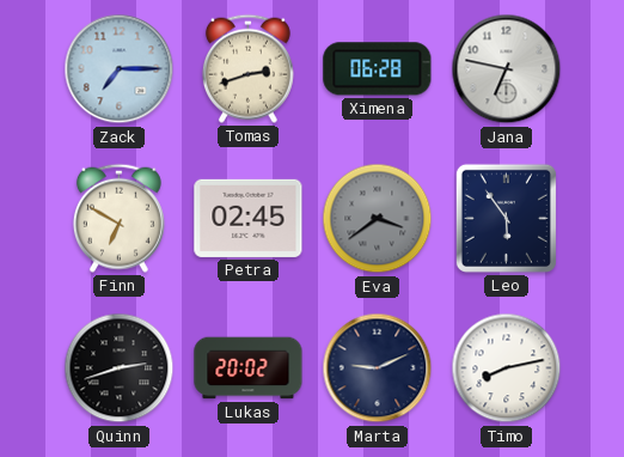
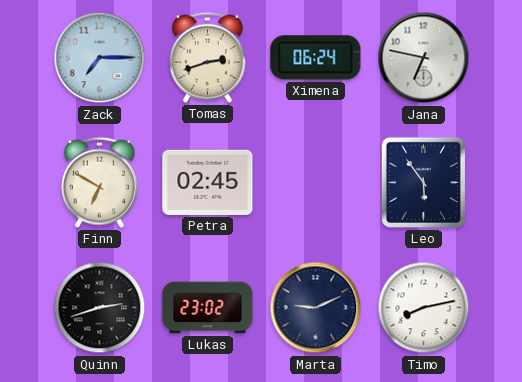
Ximena: 06:28 -> 06:24 (316, 58)
Eva: 3:39 -> none (378, 219)
Lukas: 20:02 -> 23:02 (208, 308)
